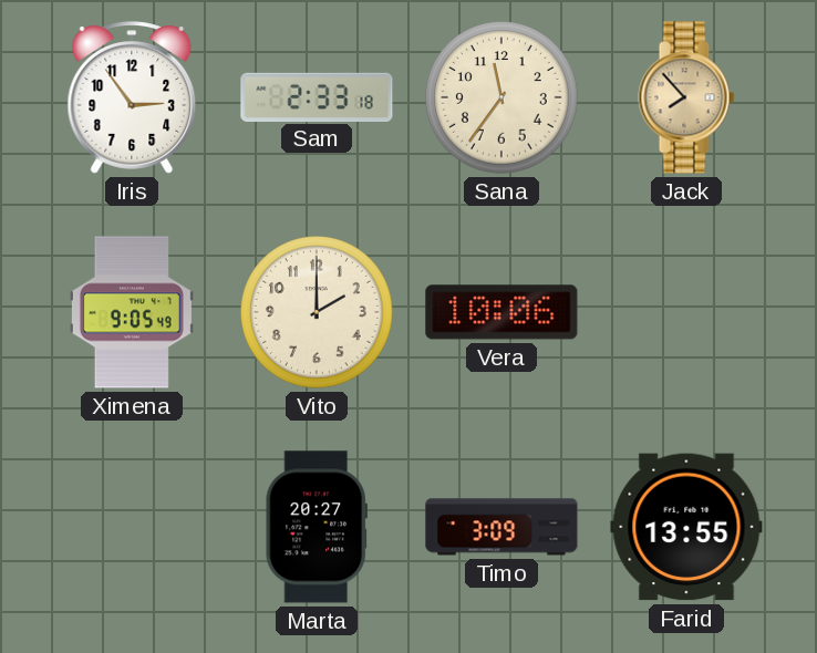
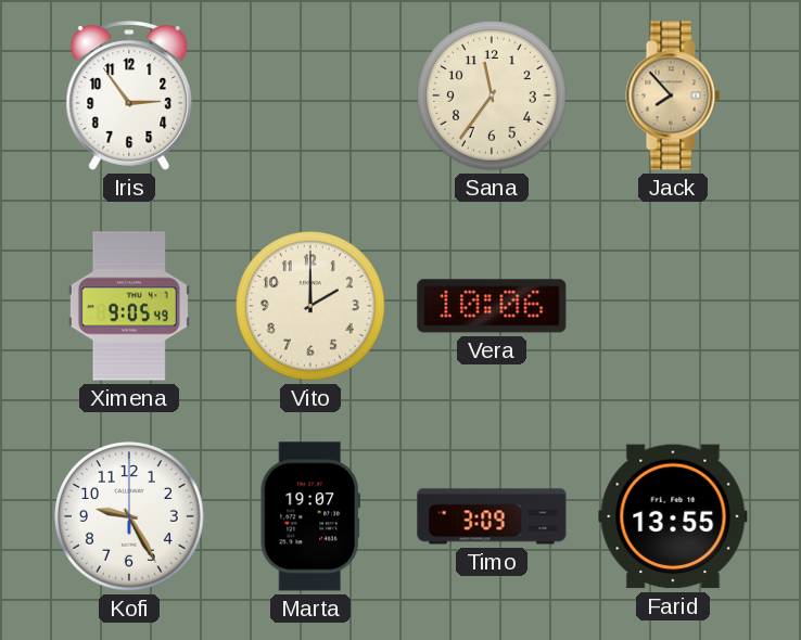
Sam: 2:33 -> none (317, 96)
Kofi: none -> 9:25 (129, 516)
Marta: 20:27 -> 19:07 (310, 516)
